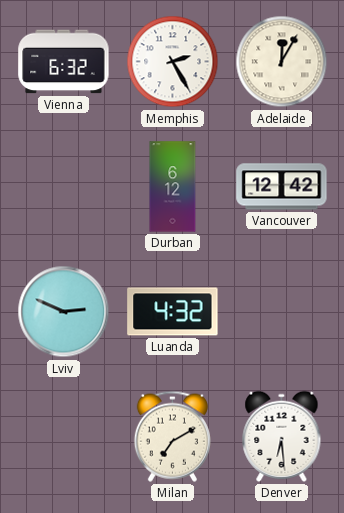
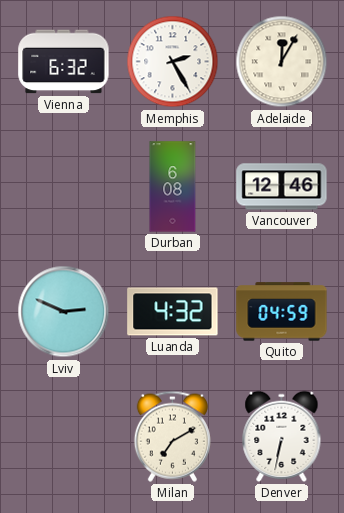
Durban: 6:12 -> 6:08 (173, 187)
Vancouver: 12:42 -> 12:46 (282, 187)
Quito: none -> 04:59 (282, 312)
Denver: 6:29 -> 6:32 (282, 436)
